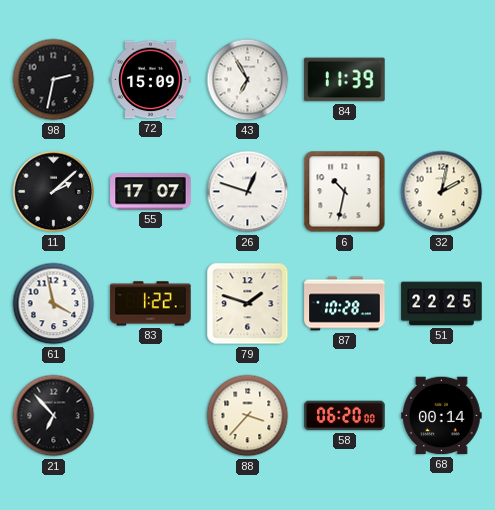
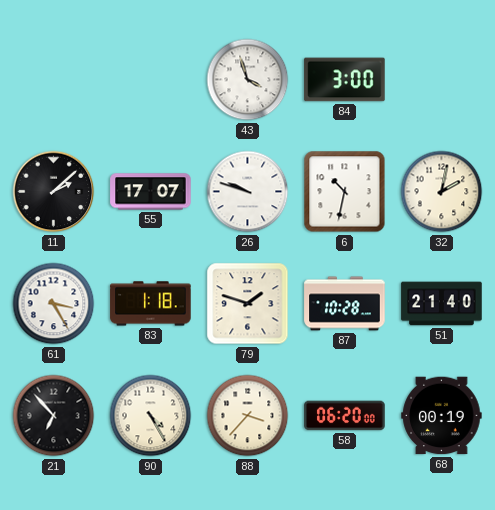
98: 2:32 -> none (54, 80)
72: 15:09 -> none (151, 80)
43: 6:55 -> 3:57 (248, 80)
84: 11:39 -> 3:00 (345, 80)
26: 12:48 -> 9:48 (248, 192)
61: 3:58 -> 3:25 (54, 304)
83: 1:22 -> 1:18 (151, 304)
51: 22:25 -> 21:40 (442, 304)
90: none -> 4:25 (151, 416)
68: 00:14 -> 00:19 (442, 416)
